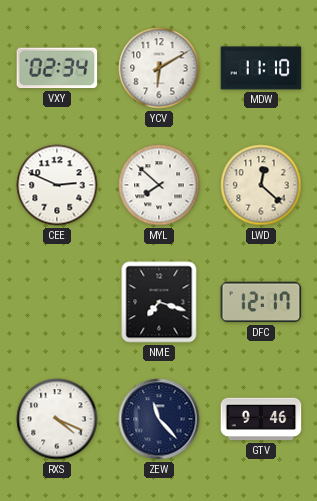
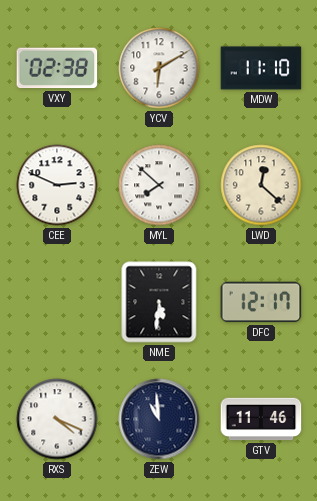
VXY: 02:34 -> 02:38 (57, 68)
NME: 7:18 -> 5:31 (159, 302)
ZEW: 11:23 -> 10:59 (159, 419)
GTV: 9:46 -> 11:46 (261, 419)
